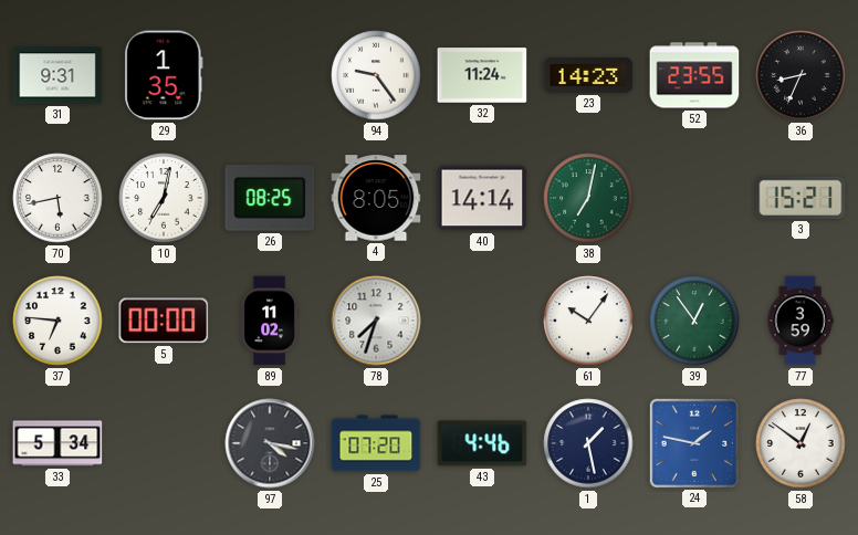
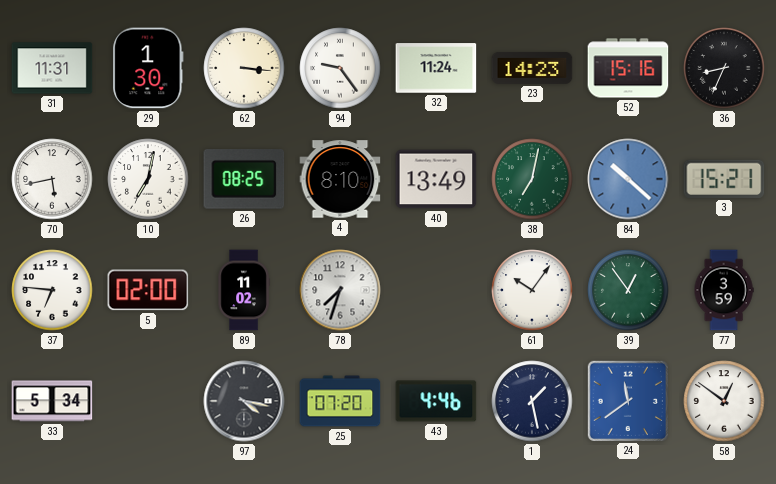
31: 9:31 -> 11:31 (52, 68)
29: 1:35 -> 1:30 (148, 68)
62: none -> 3:16 (244, 68)
52: 23:55 -> 15:16 (628, 68)
4: 8:05 -> 8:10 (340, 179)
40: 14:14 -> 13:49 (436, 179)
84: none -> 10:22 (628, 179)
5: 00:00 -> 02:00 (148, 290)
24: 1:47 -> 11:39 (627, 400)
